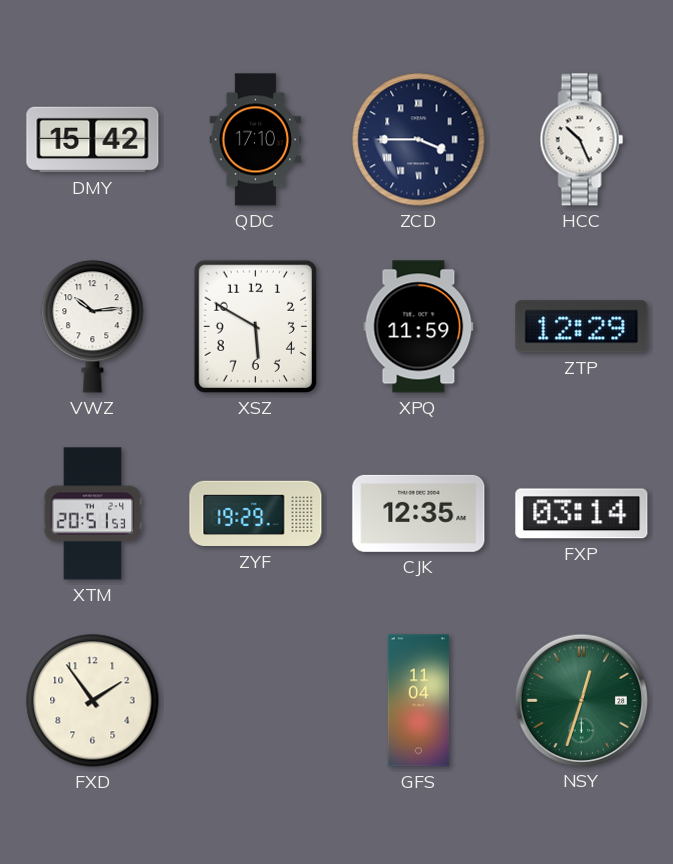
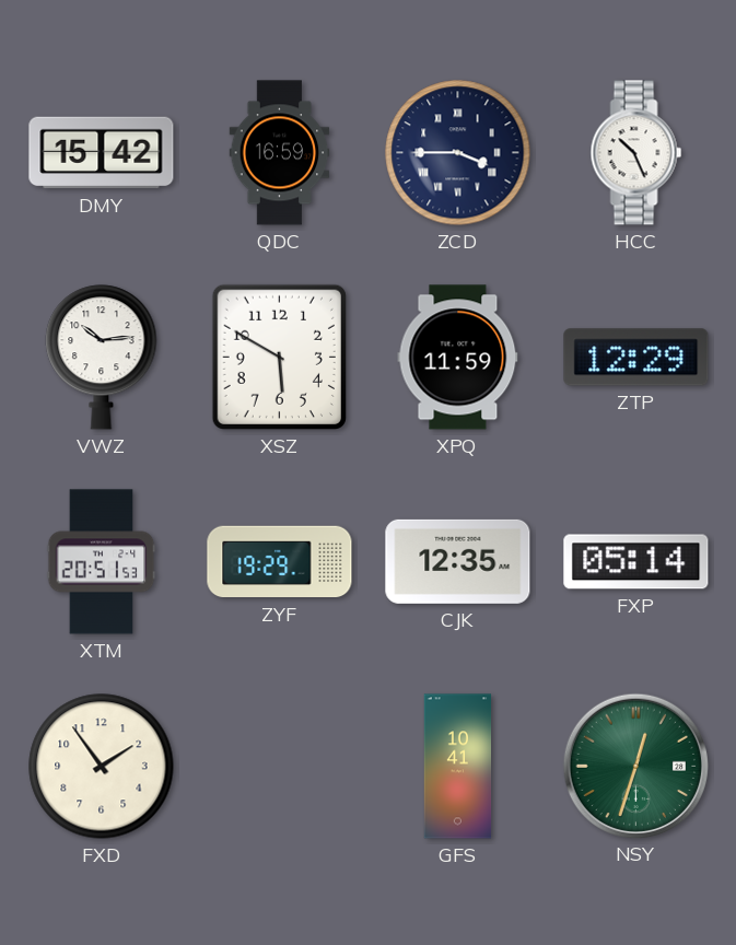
QDC: 17:10 -> 16:59 (280, 153)
FXP: 03:14 -> 05:14 (636, 562)
GFS: 11:04 -> 10:41 (458, 767)
